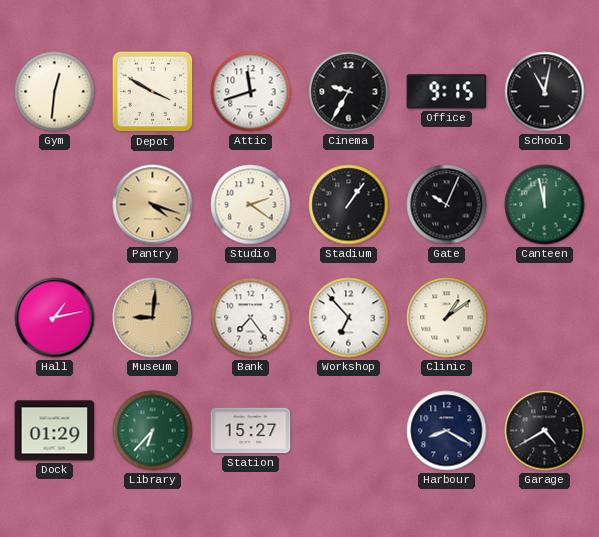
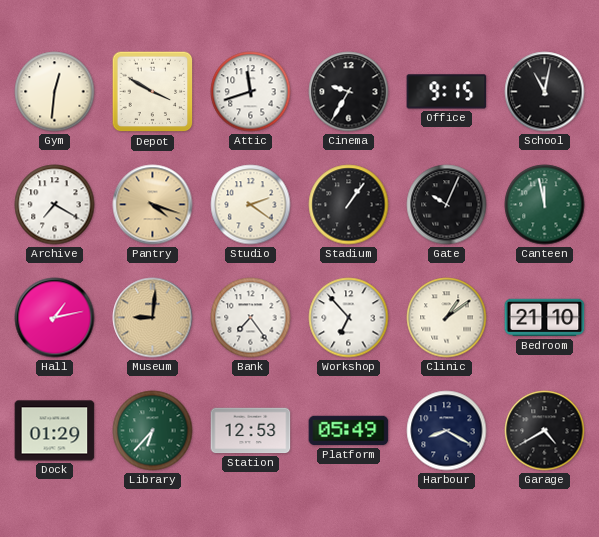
Archive: none -> 7:20 (55, 205)
Bedroom: none -> 21:10 (545, 318)
Station: 15:27 -> 12:53 (251, 431)
Platform: none -> 05:49 (349, 431)
